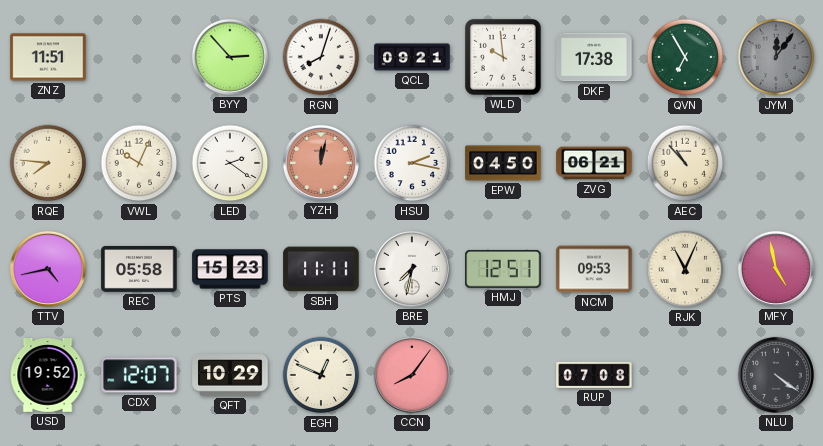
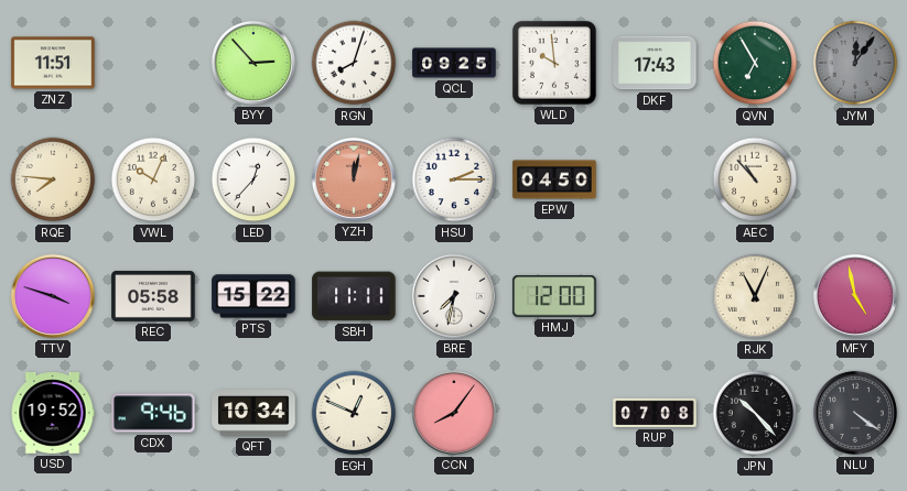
QCL: 09:21 -> 09:25 (454, 63)
DKF: 17:38 -> 17:43 (655, 63)
LED: 2:21 -> 12:37 (253, 179)
HSU: 2:17 -> 2:15 (454, 179)
ZVG: 06:21 -> none (594, 163)
TTV: 4:43 -> 3:48 (53, 296)
PTS: 15:23 -> 15:22 (253, 296)
HMJ: 12:51 -> 12:00 (554, 296)
NCM: 09:53 -> none (594, 269)
CDX: 12:07 -> 9:46 (153, 413)
QFT: 10:29 -> 10:34 (253, 413)
JPN: none -> 10:23 (755, 413)
